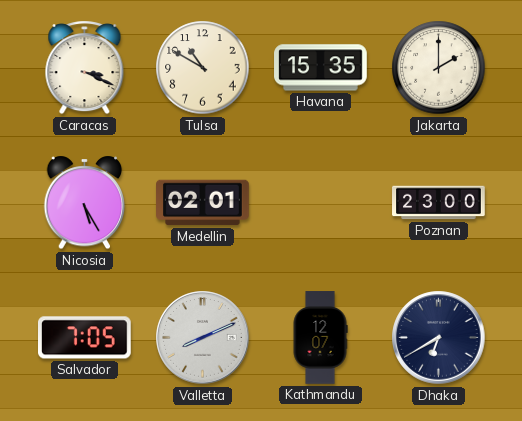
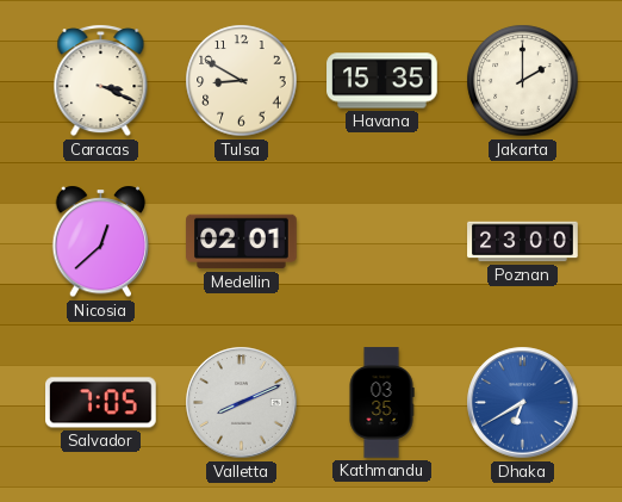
Tulsa: 10:50 -> 8:50 (242, 81)
Nicosia: 5:25 -> 12:38 (101, 242)
Kathmandu: 12:07 -> 03:35 (381, 403)
Dhaka dial: navy -> blue (523, 403)
